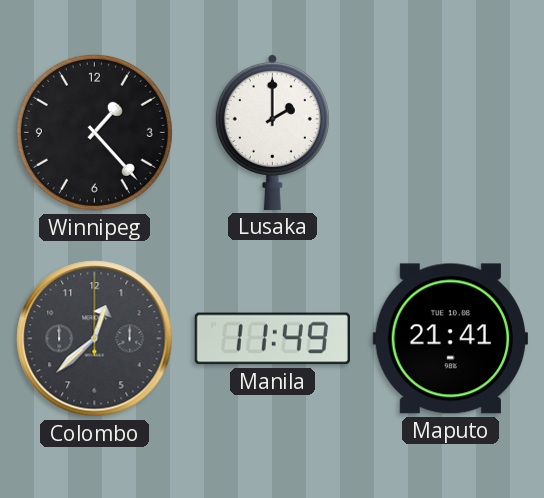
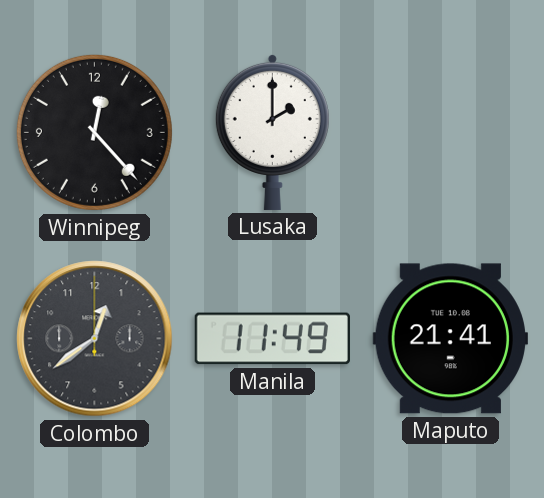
Winnipeg: 1:23 -> 12:23 (94, 132)
Colombo: 12:38 -> 12:39 (95, 339)
